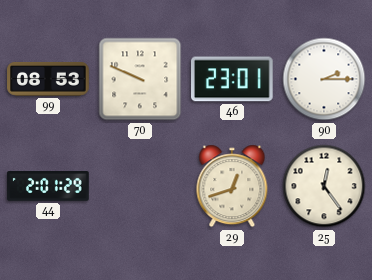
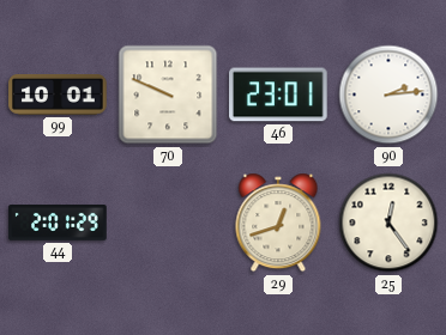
99: 08:53 -> 10:01 (58, 96)
90: 2:15 -> 2:14 (388, 95)
